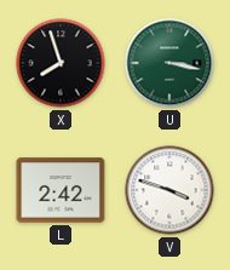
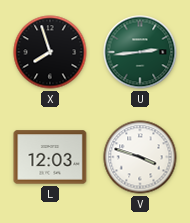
U: 3:17 -> 2:44 (140, 52)
L: 2:42 -> 12:03 (50, 157)
